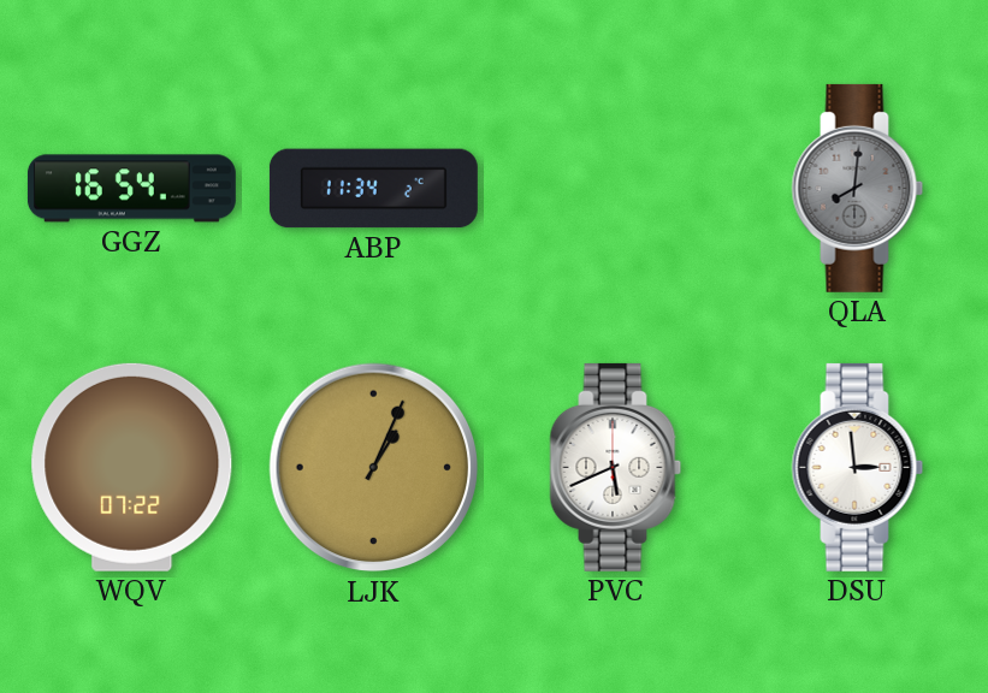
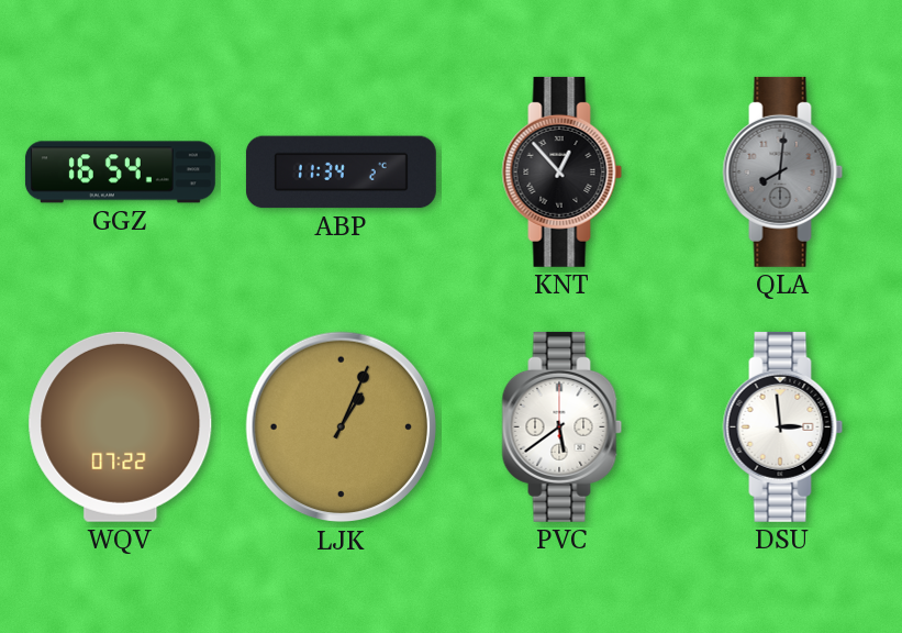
KNT: none -> 12:53 (563, 171)
PVC: 5:41 -> 5:39 (563, 426)
